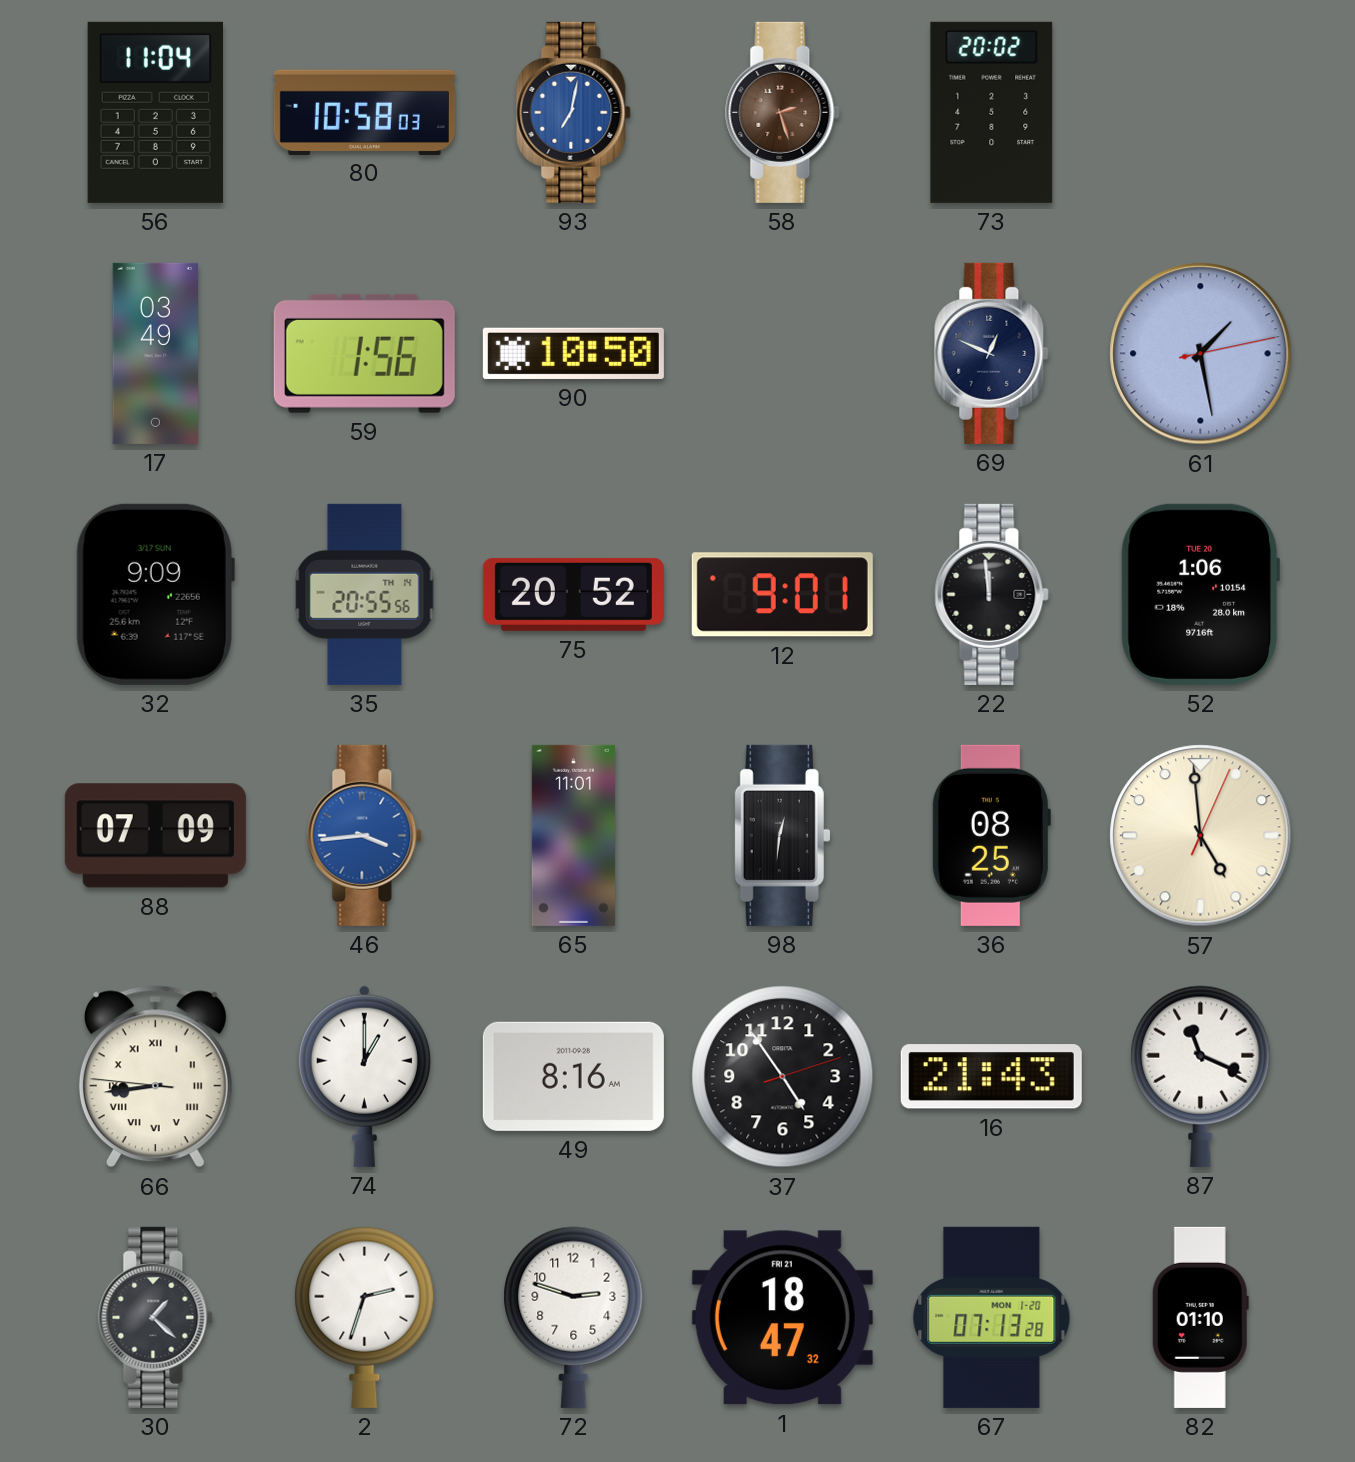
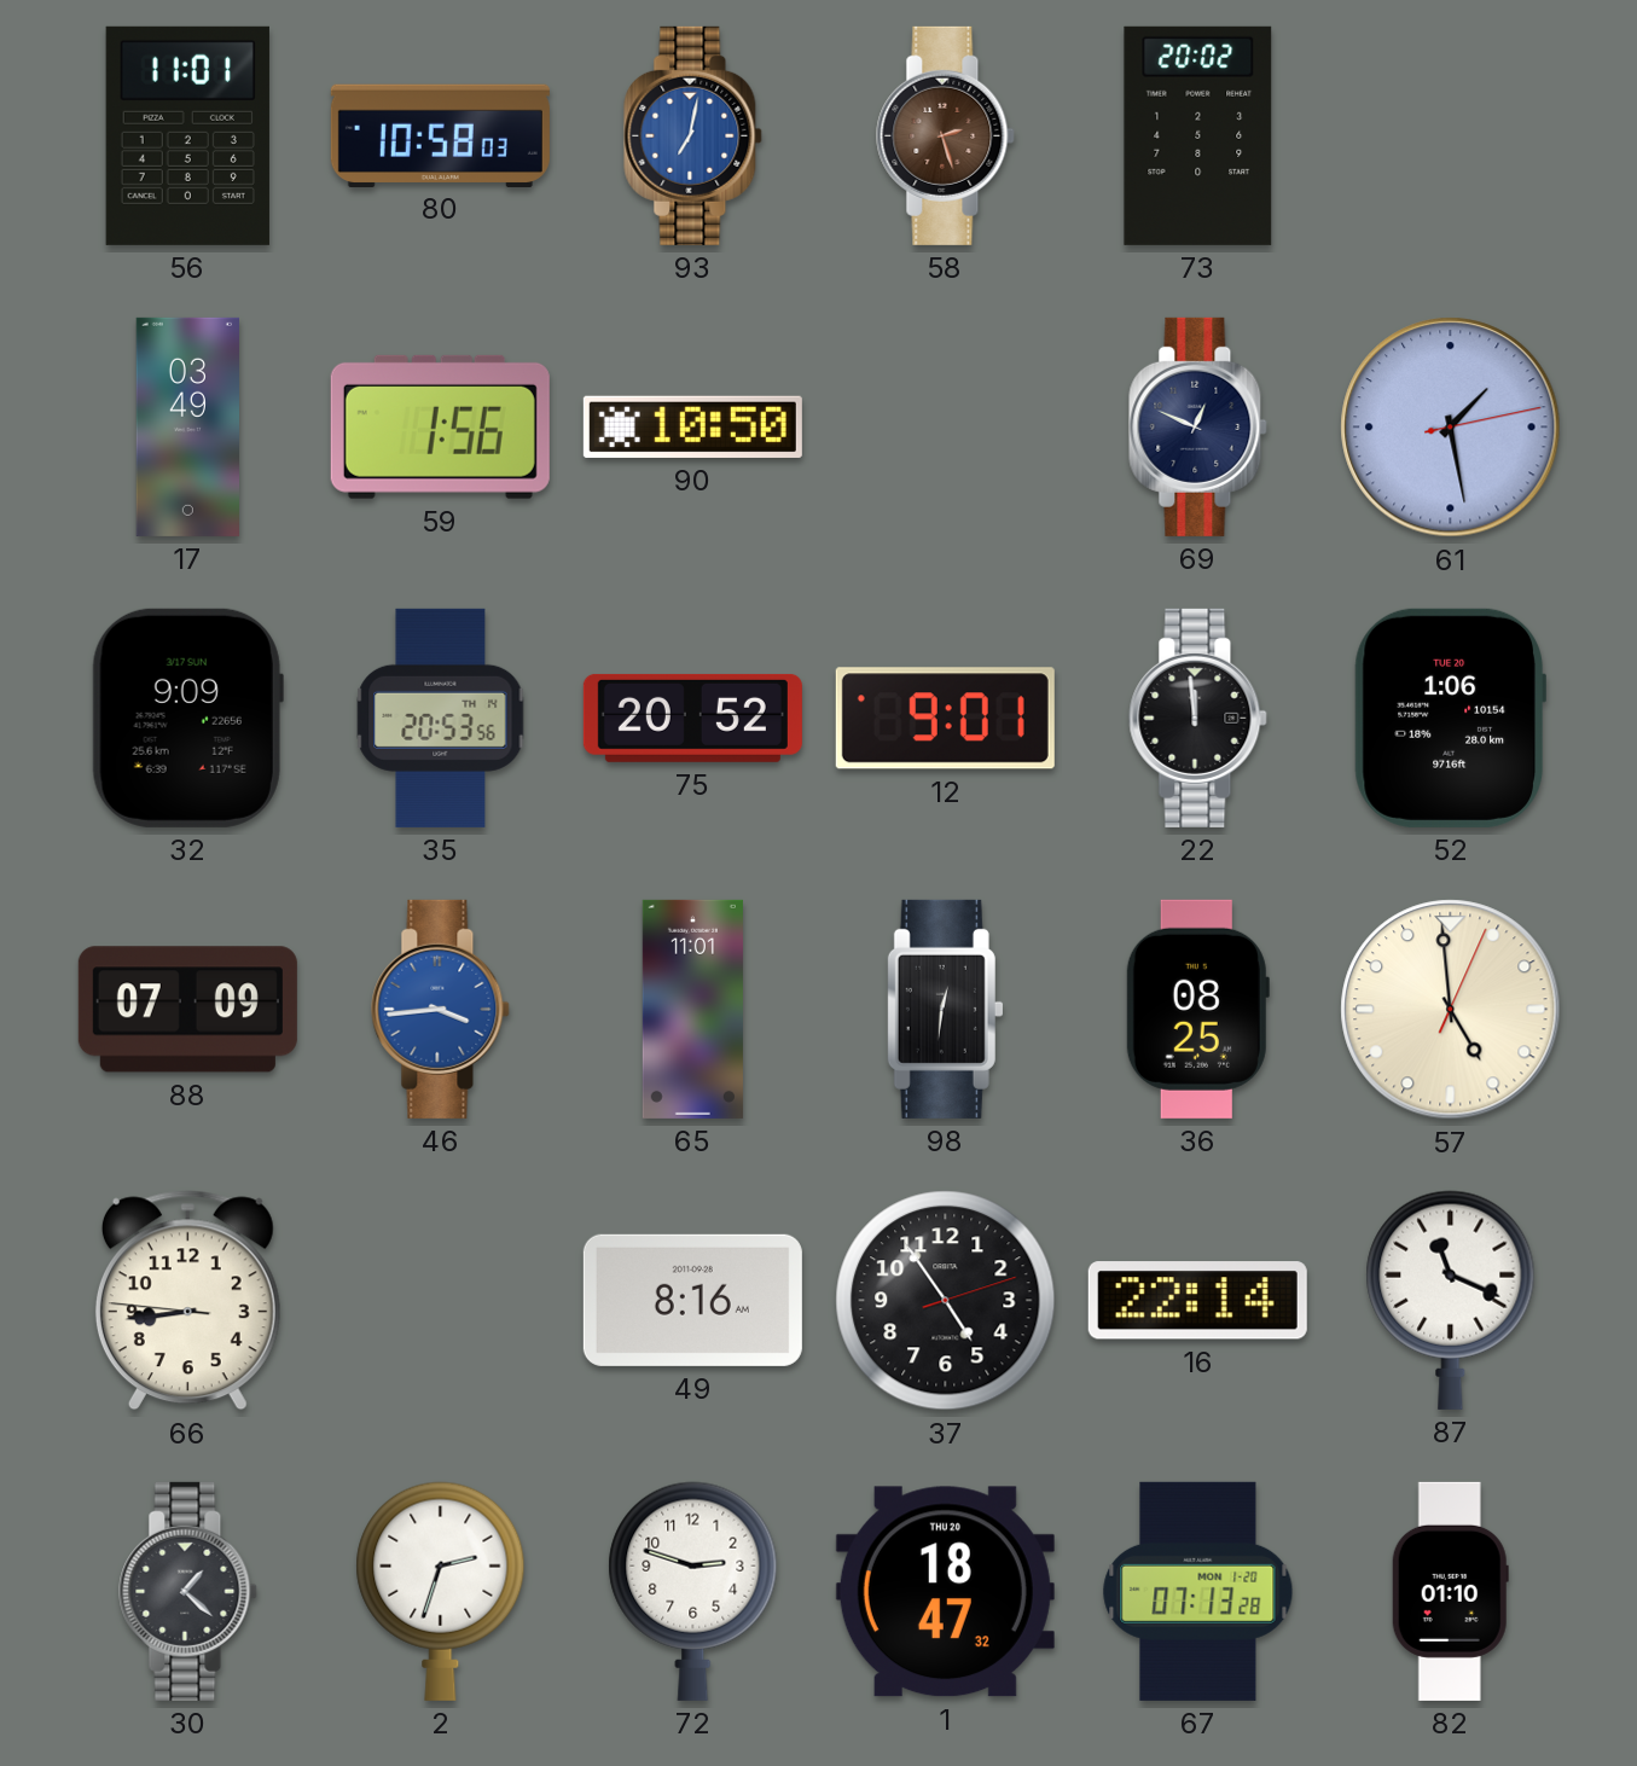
56: 11:04 -> 11:01 (187, 135)
35: 20:55 -> 20:53 (441, 718)
66 numerals: Roman -> Arabic (187, 1301)
74: 1:00 -> none (364, 1076)
16: 21:43 -> 22:14 (1197, 1301)
1 date: FRI 21 -> THU 20 (945, 1592)
